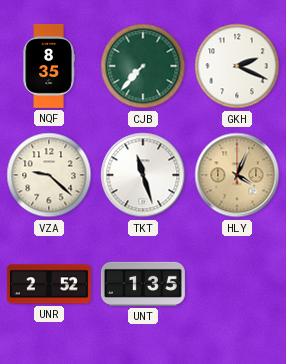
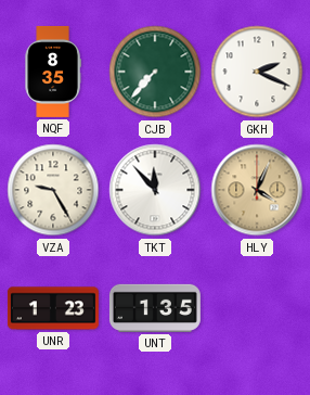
VZA: 9:22 -> 9:25 (53, 190)
TKT: 11:27 -> 11:53 (155, 190)
UNR: 2:52 -> 1:23 (53, 308)
